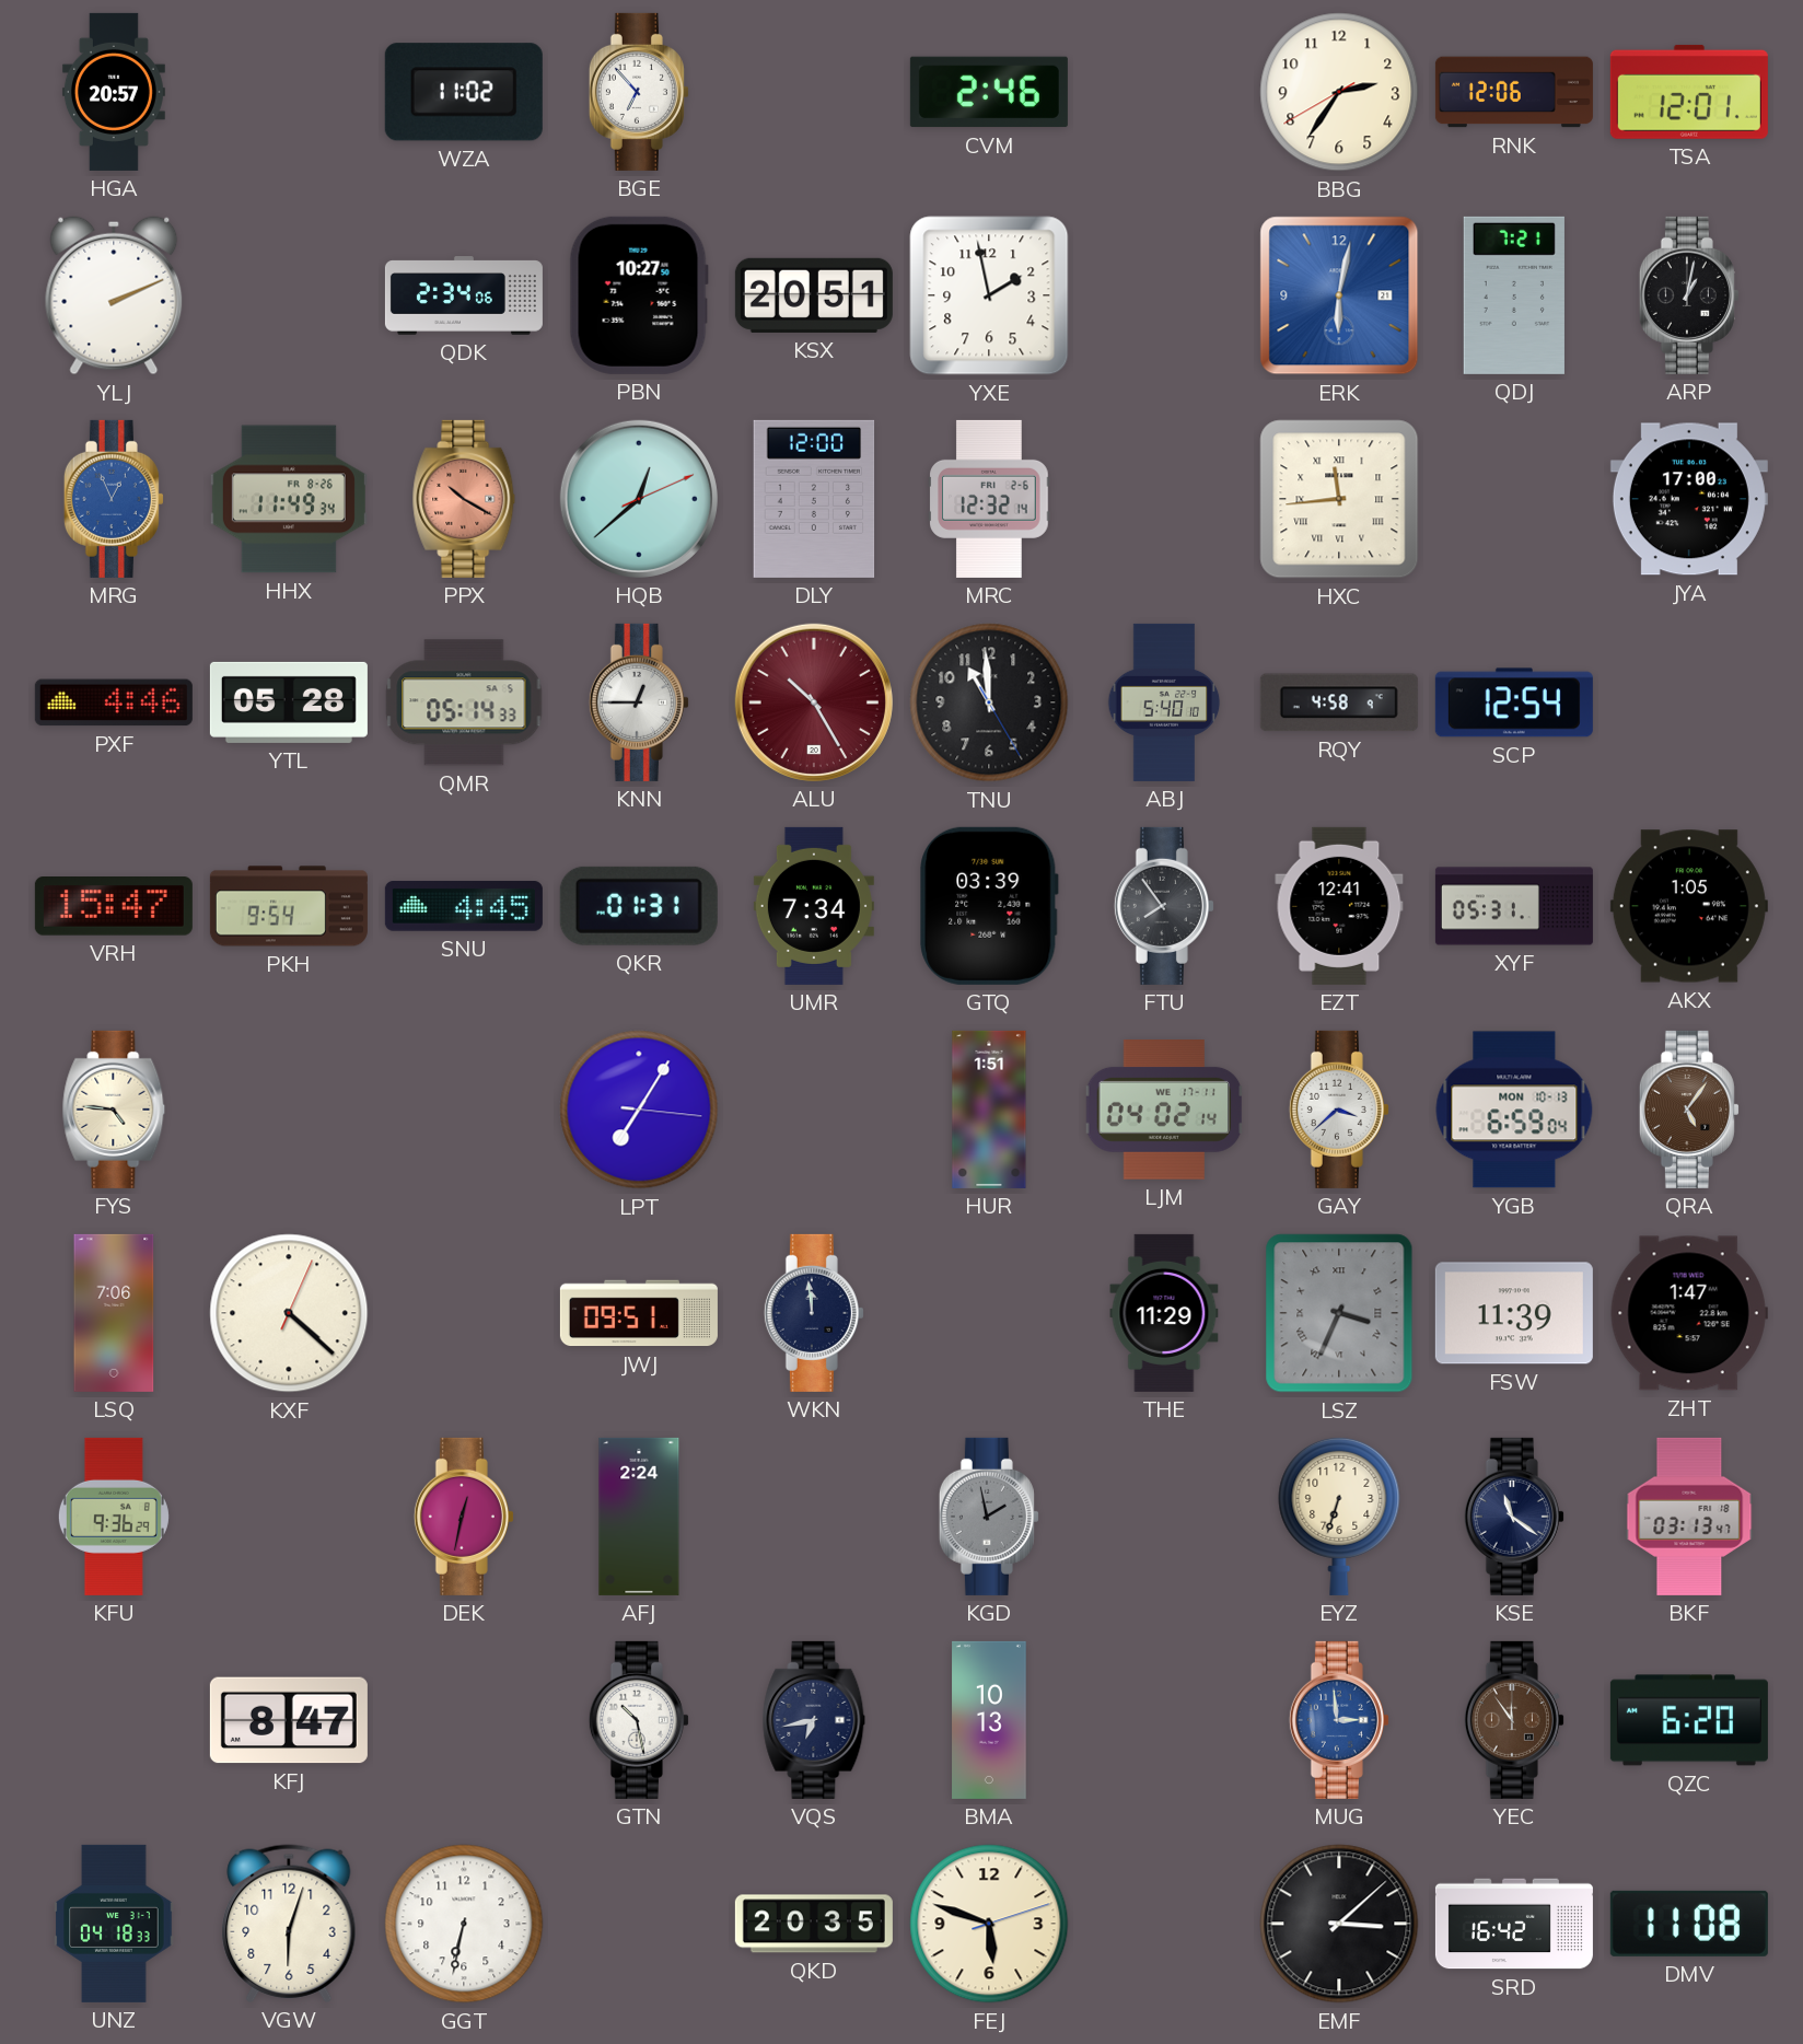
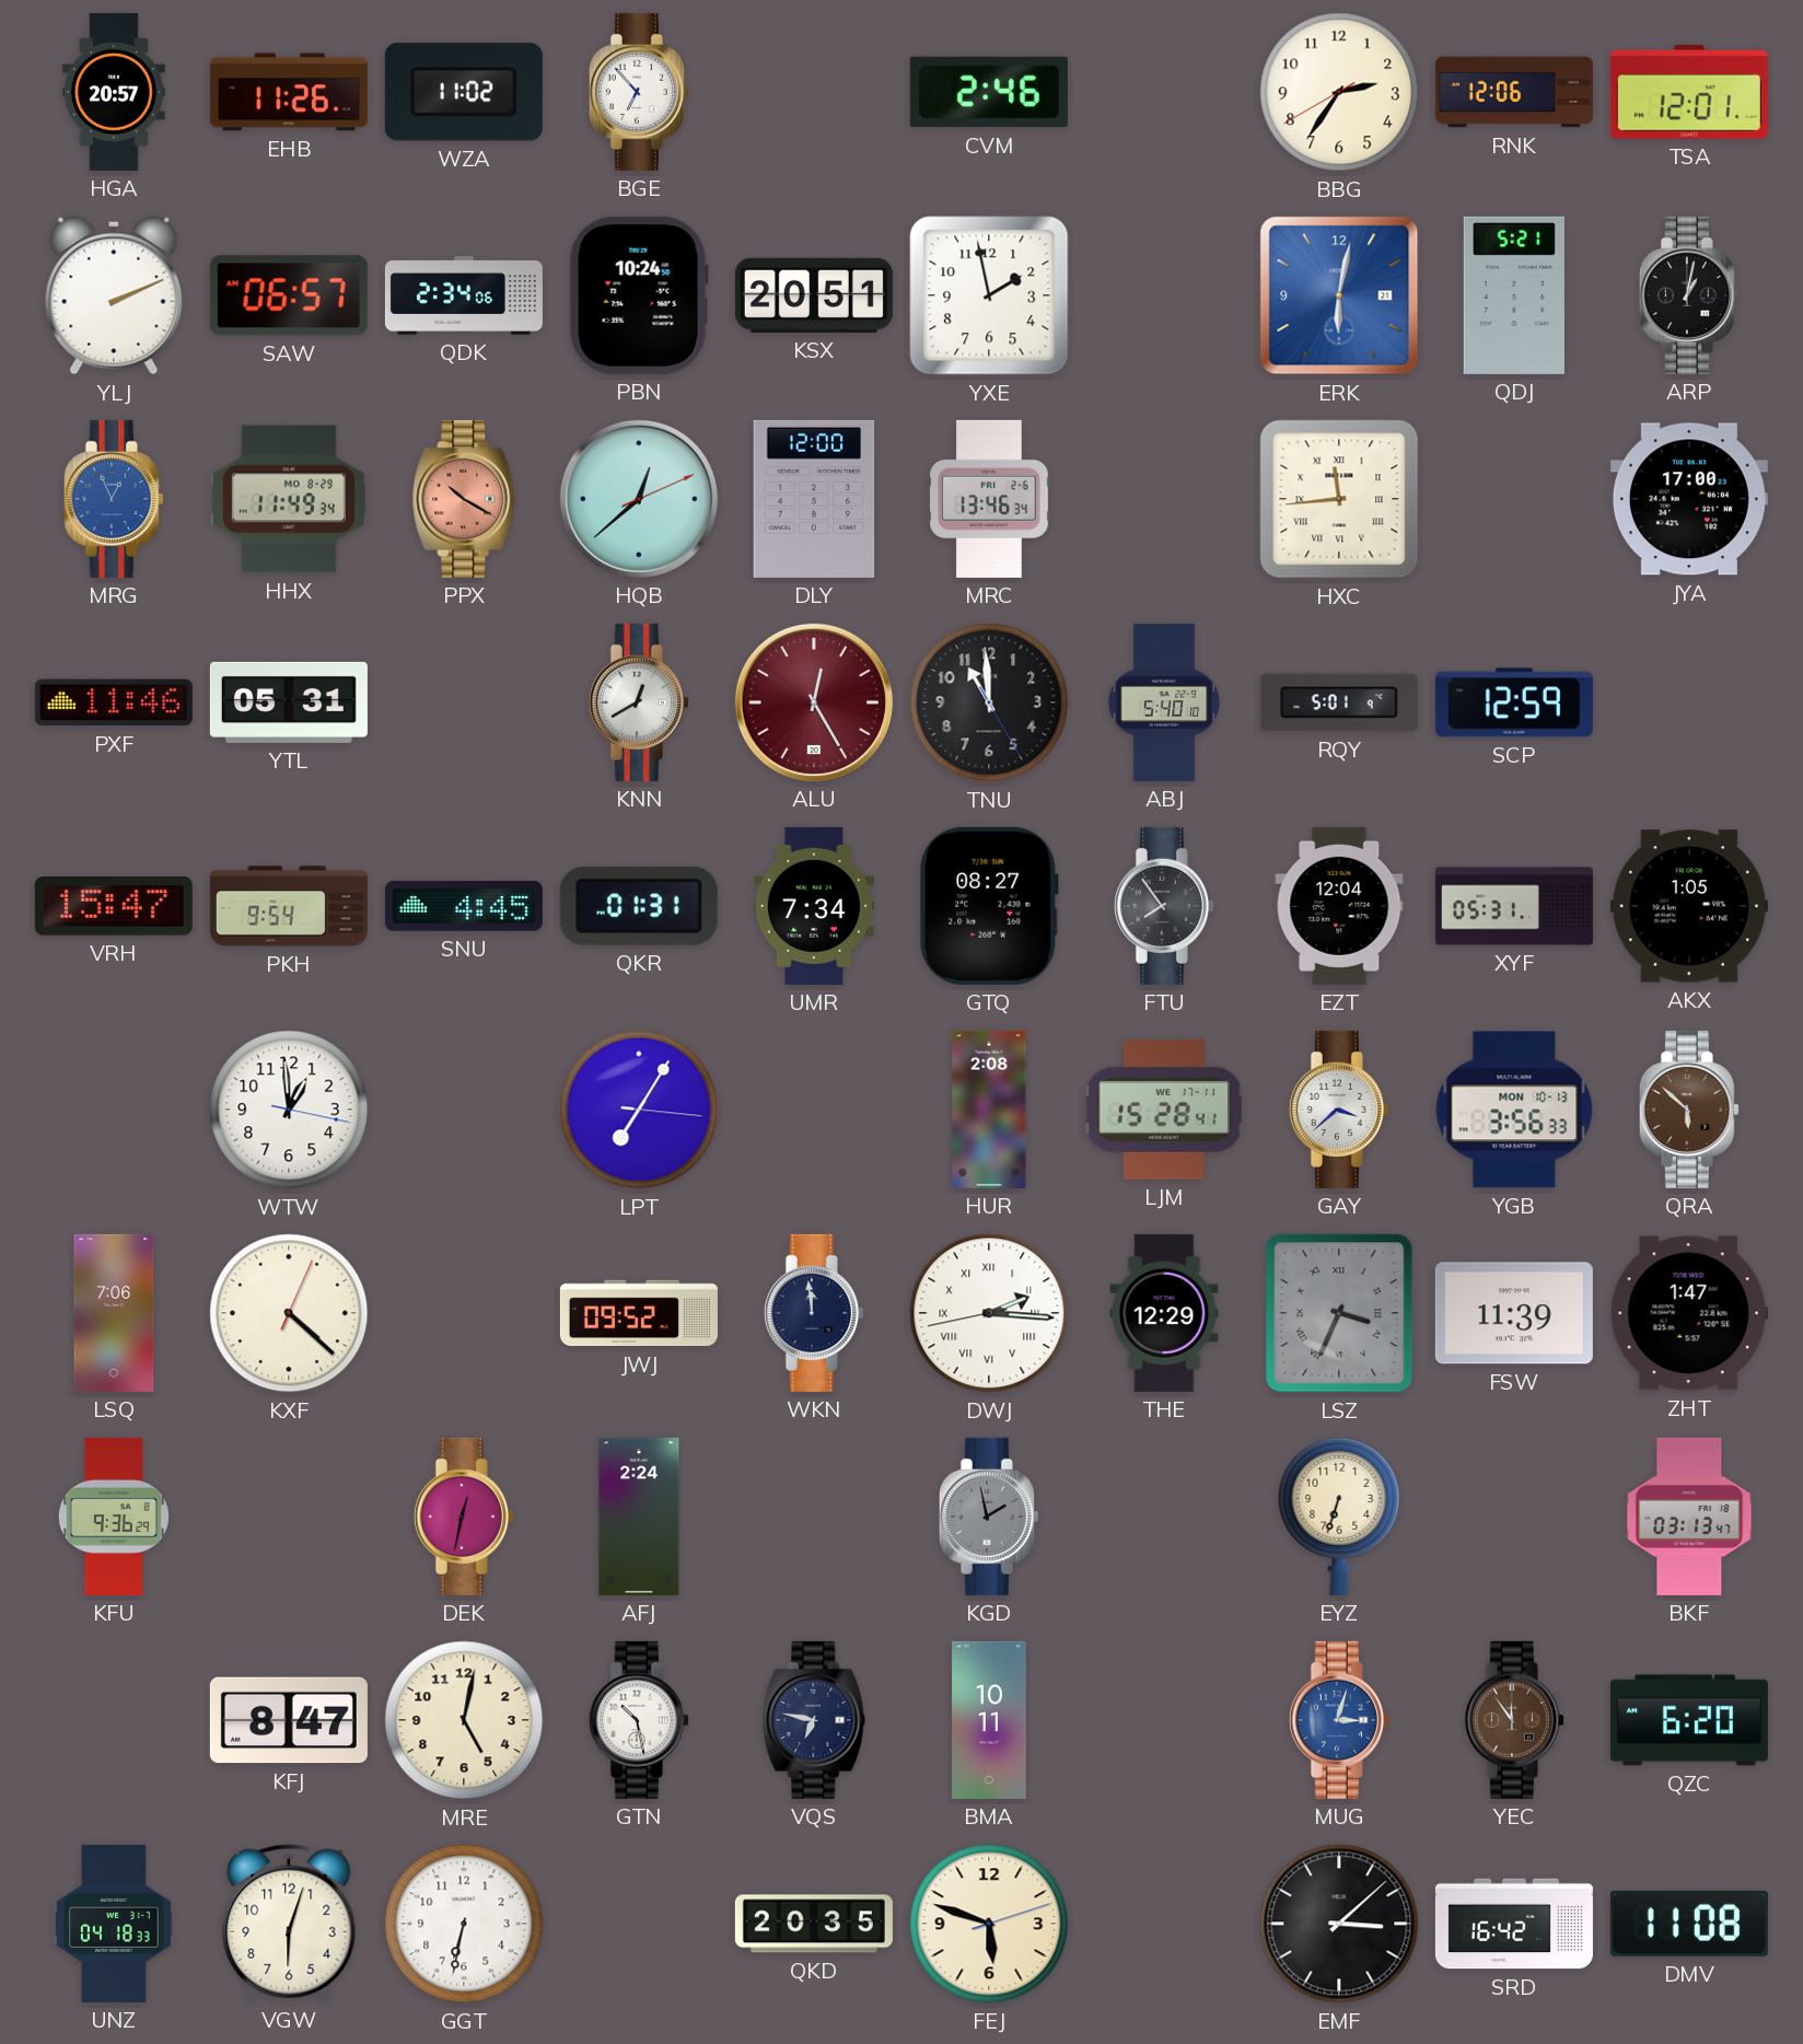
EHB: none -> 11:26 (289, 92)
SAW: none -> 06:57 (289, 295)
PBN: 10:27 -> 10:24 (639, 295)
QDJ: 7:21 -> 5:21 (1514, 295)
HHX date: FR 8-26 -> MO 8-29 (289, 499)
MRC: 12:32 -> 13:46 (989, 499)
PXF: 4:46 -> 11:46 (114, 702)
YTL: 05:28 -> 05:31 (289, 702)
QMR: 05:14 -> none (464, 702)
KNN: 12:45 -> 12:40 (639, 702)
ALU: 10:25 -> 12:25 (814, 702)
RQY: 4:58 -> 5:01 (1339, 702)
SCP: 12:54 -> 12:59 (1514, 702)
GTQ: 03:39 -> 08:27 (989, 906)
EZT: 12:41 -> 12:04 (1339, 906)
FYS: 4:46 -> none (114, 1110)
WTW: none -> 12:59 (289, 1110)
HUR: 1:51 -> 2:08 (989, 1110)
LJM: 04:02 -> 15:28 (1164, 1111)
YGB: 6:59 -> 3:56 (1514, 1110)
QRA: 5:06 -> 5:52 (1689, 1110)
JWJ: 09:51 -> 09:52 (639, 1313)
DWJ: none -> 2:15 (989, 1313)
THE: 11:29 -> 12:29 (1164, 1313)
KSE: 11:21 -> none (1514, 1517)
MRE: none -> 5:02 (464, 1720)
VQS: 6:43 -> 6:47 (814, 1720)
BMA: 10:13 -> 10:11 (989, 1720)
MUG: 2:59 -> 3:03 (1339, 1720)
